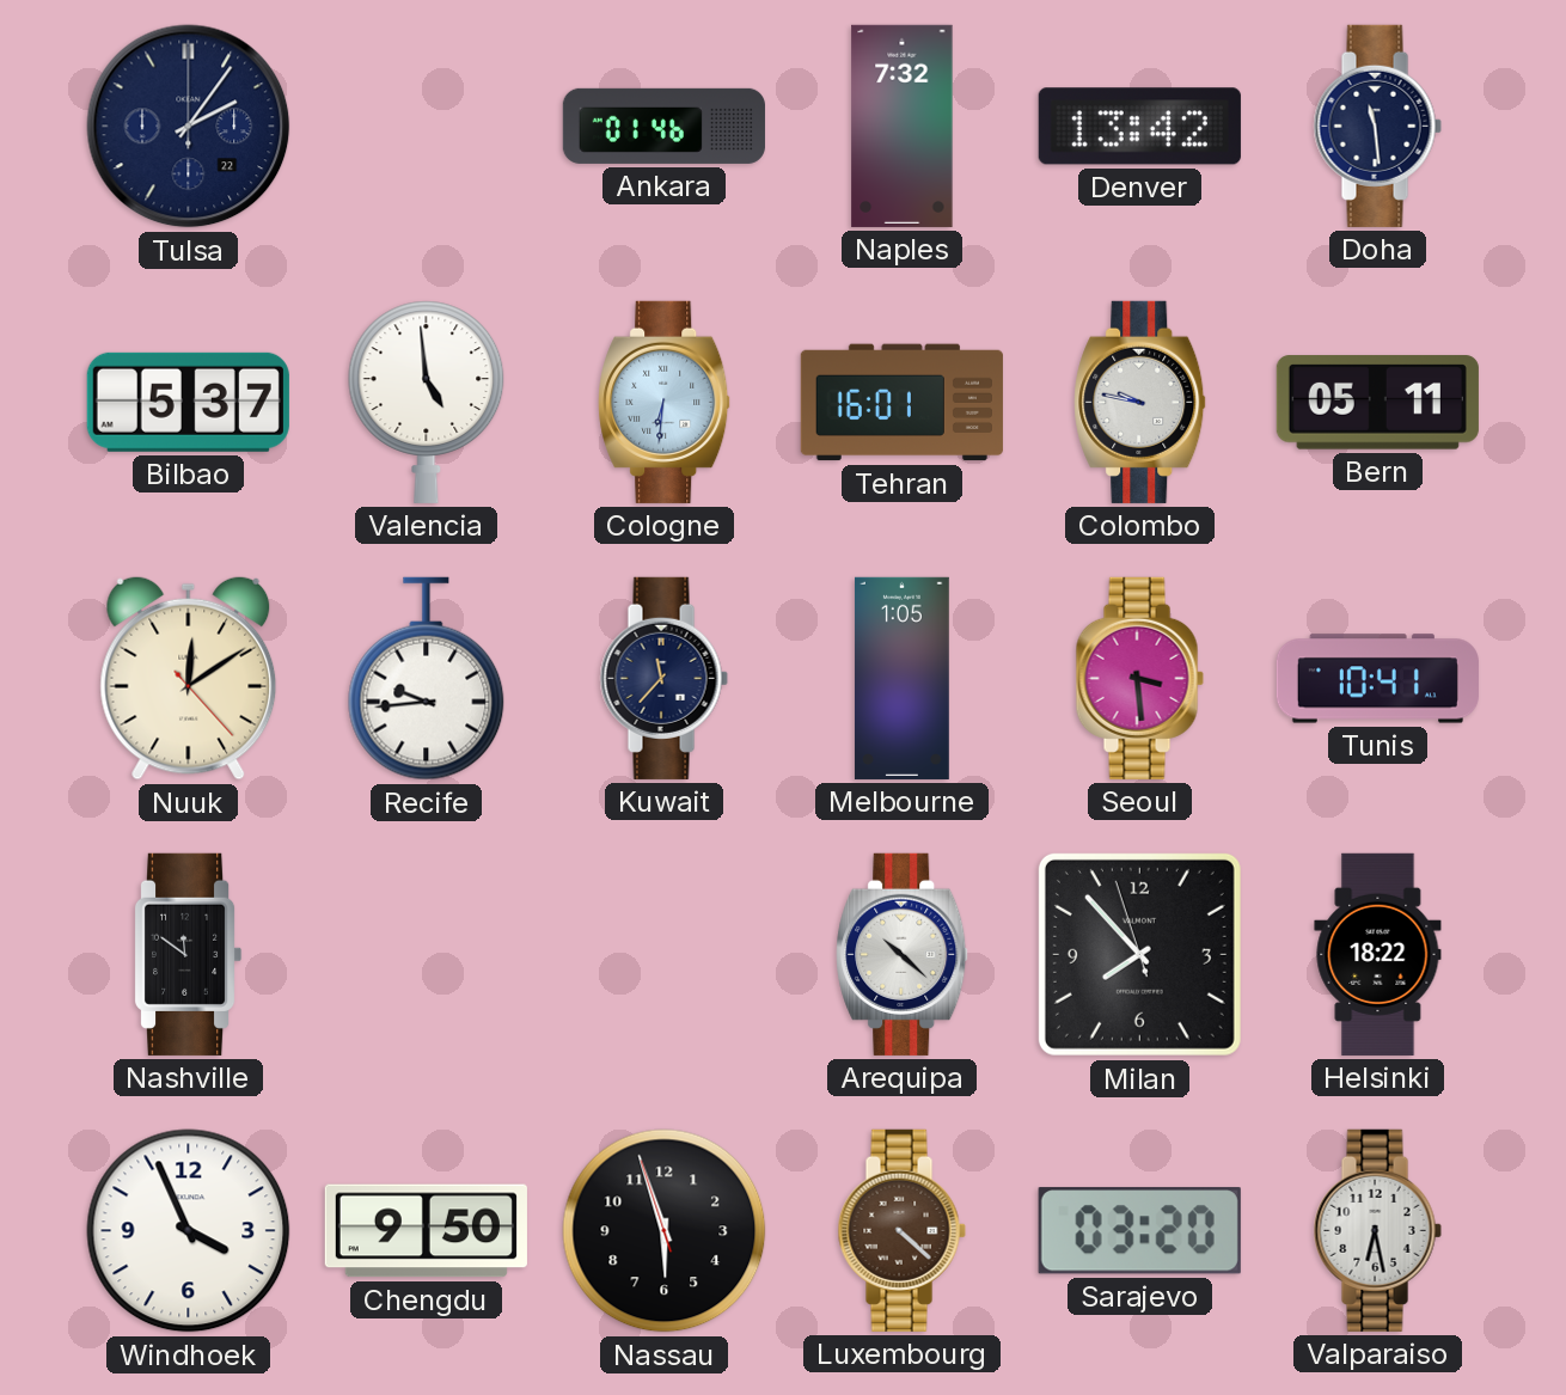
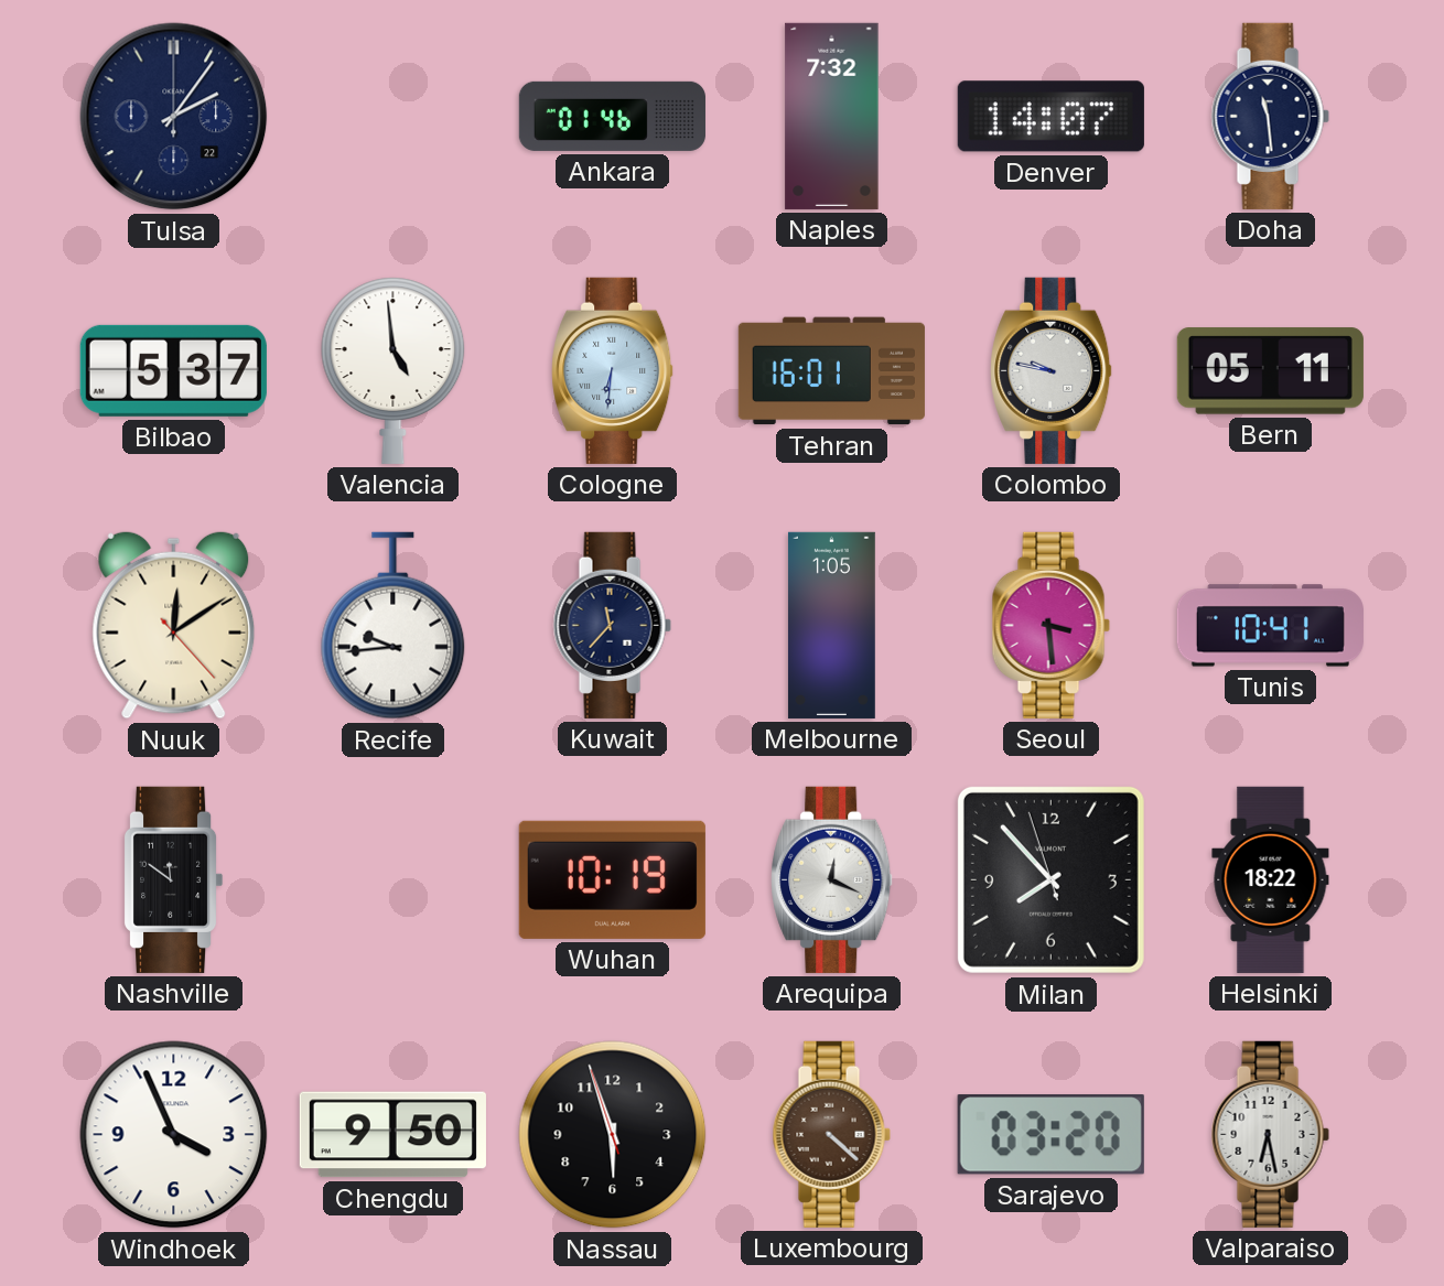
Denver: 13:42 -> 14:07 (1050, 117)
Wuhan: none -> 10:19 (612, 879)
Arequipa: 10:22 -> 12:19 (832, 879)
